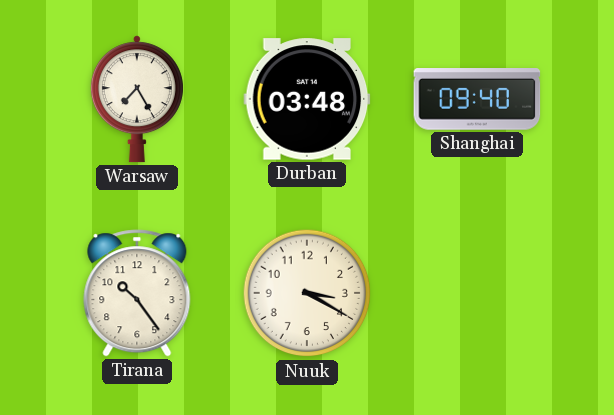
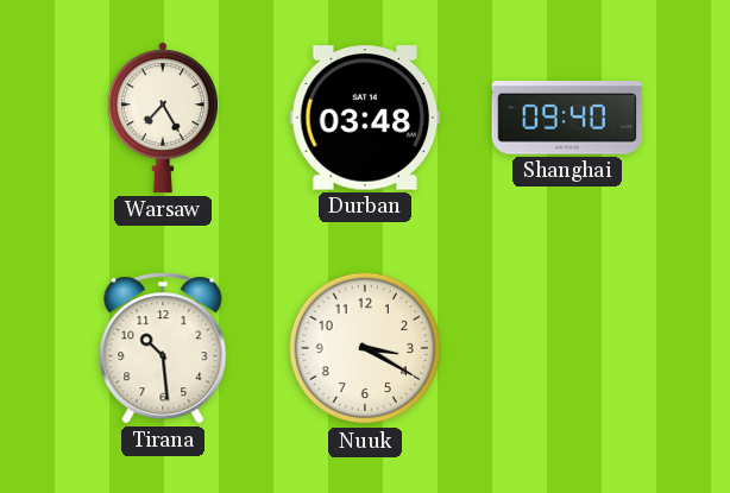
Tirana: 10:24 -> 10:29 (163, 348)
